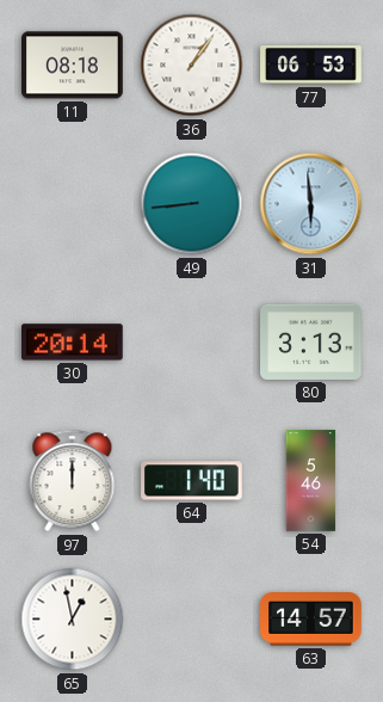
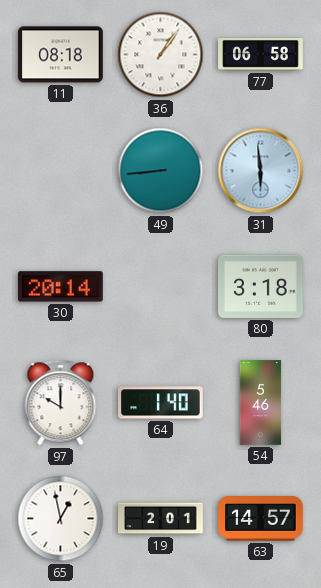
77: 06:53 -> 06:58 (261, 55)
80: 3:13 -> 3:18 (261, 286)
97: 12:00 -> 10:00 (61, 403)
19: none -> 2:01 (161, 519)
